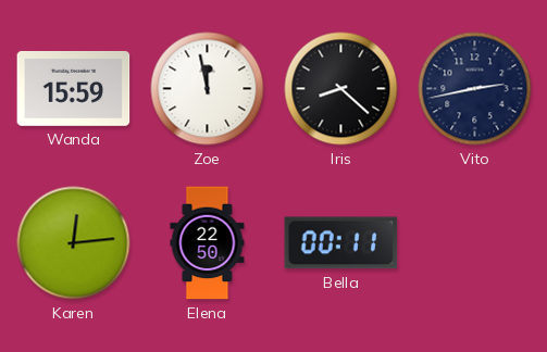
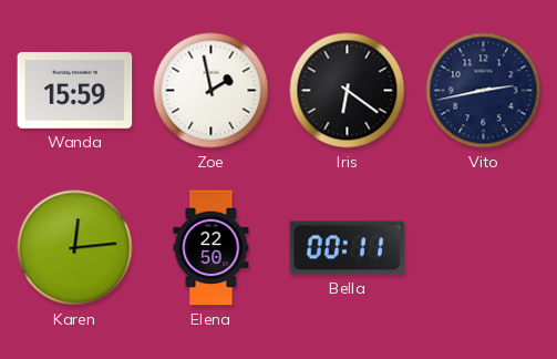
Zoe: 11:58 -> 1:58 (212, 91)
Iris: 8:22 -> 6:21 (348, 91)
